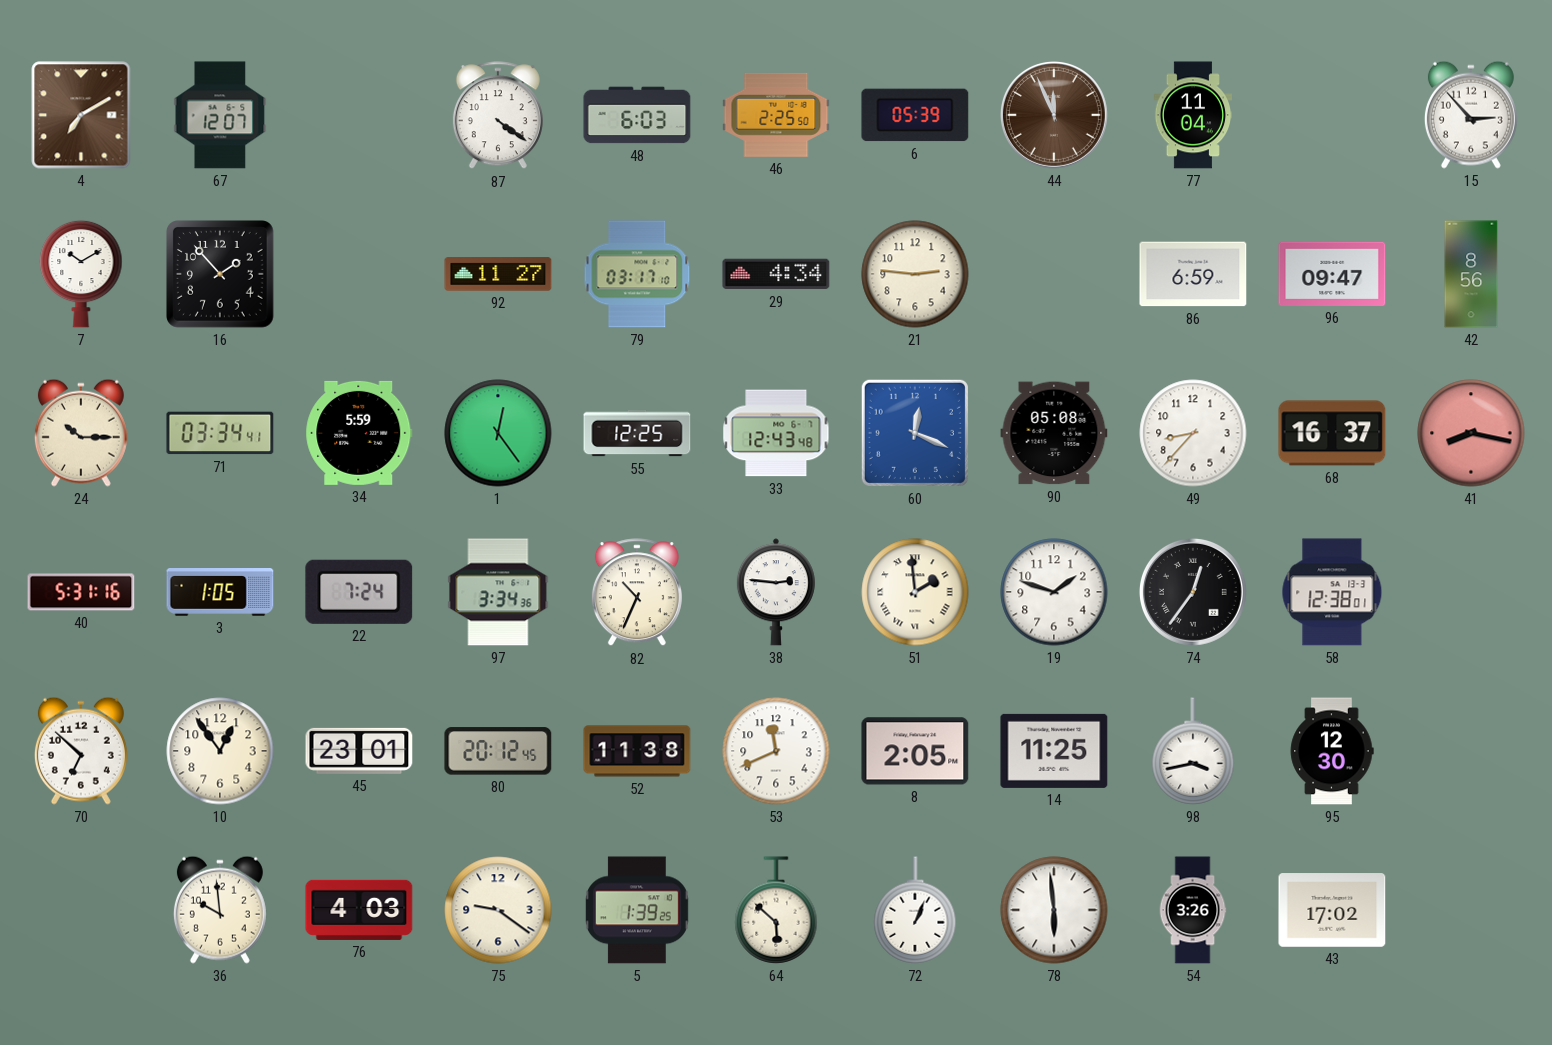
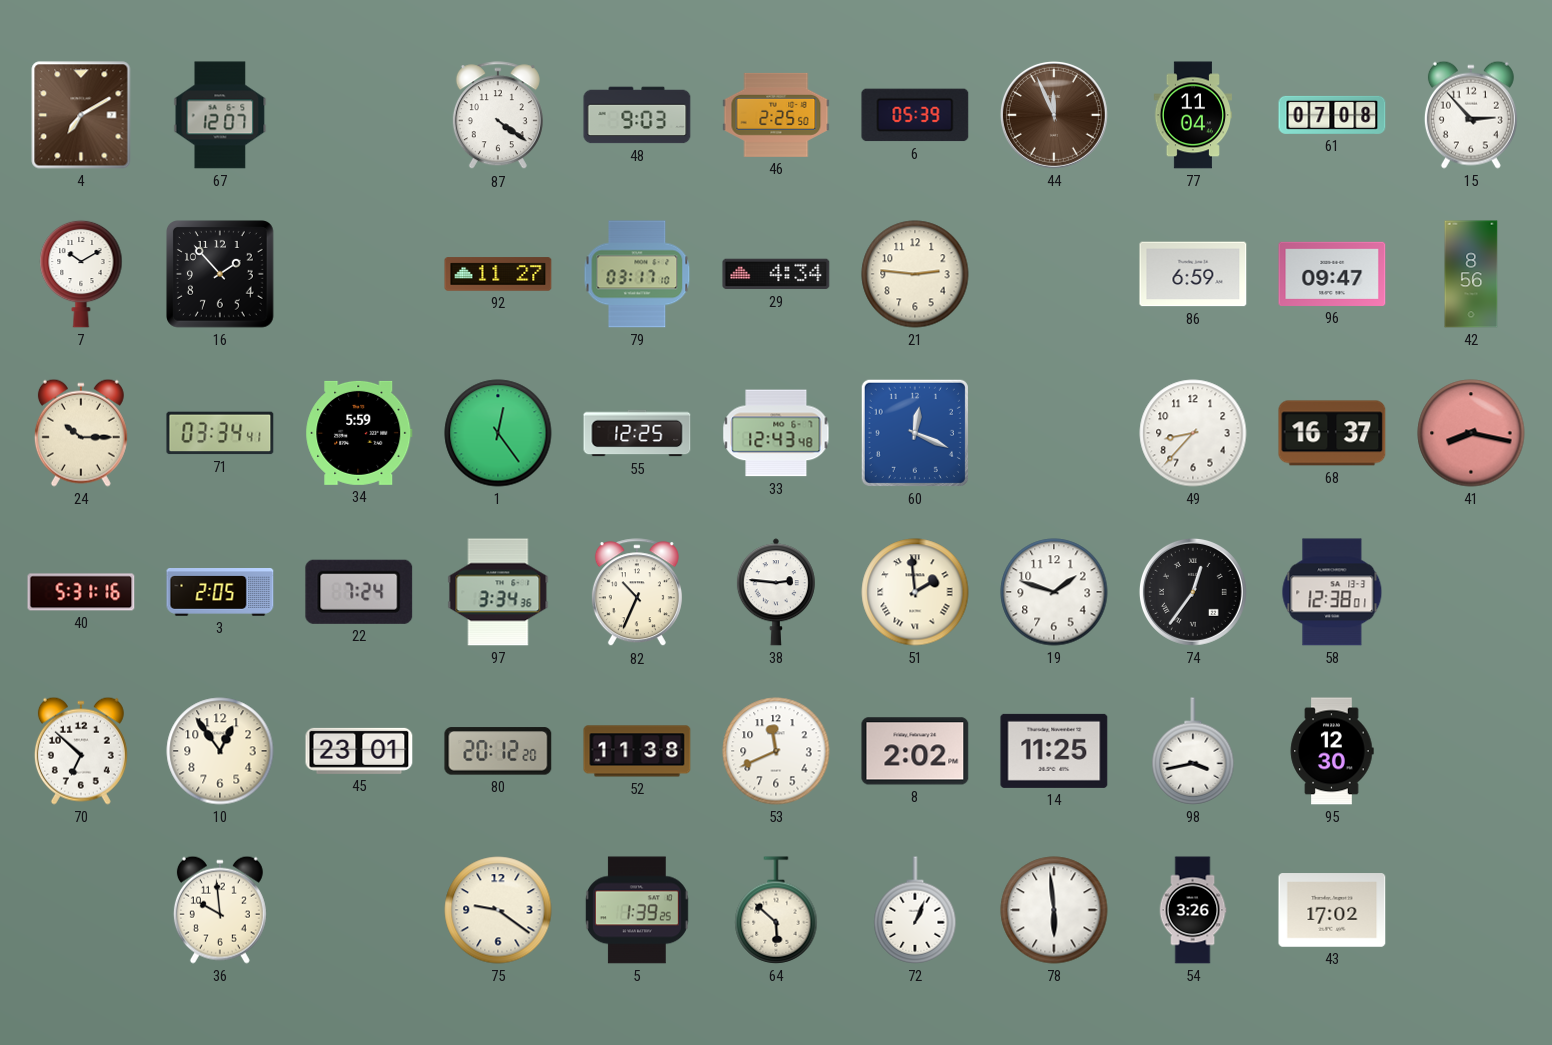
48: 6:03 -> 9:03 (637, 115)
61: none -> 07:08 (1332, 115)
90: 05:08 -> none (1054, 433)
3: 1:05 -> 2:05 (220, 593)
80: 20:12:45 -> 20:12:20 (498, 751)
8: 2:05 -> 2:02 (915, 751)
76: 4:03 -> none (359, 910)
